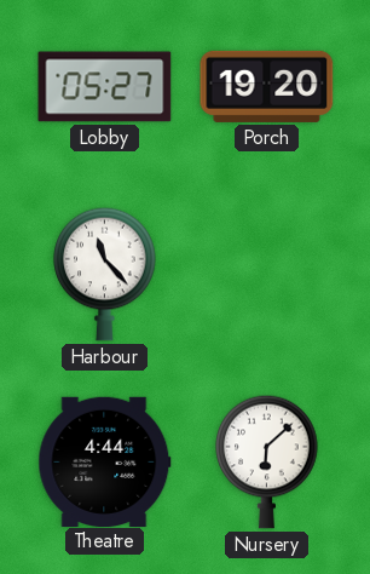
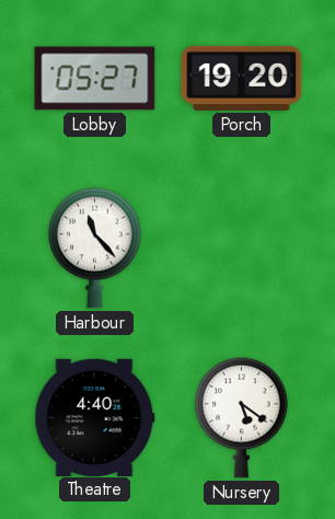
Theatre: 4:44 -> 4:40 (95, 417)
Nursery: 6:08 -> 5:21 (242, 417)
